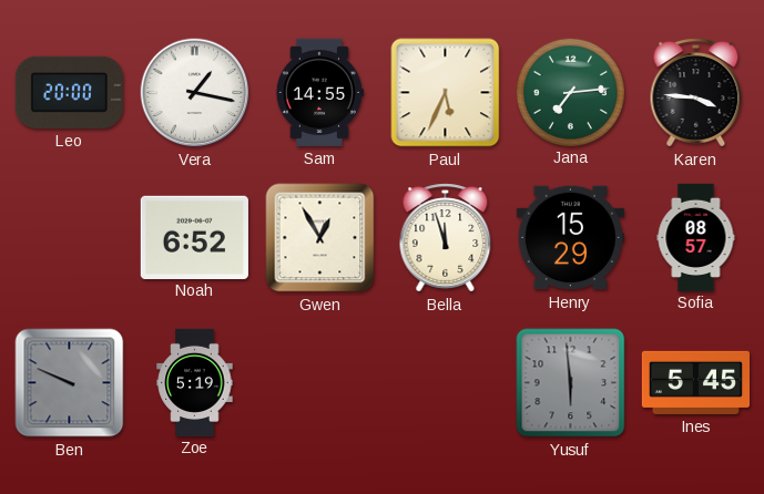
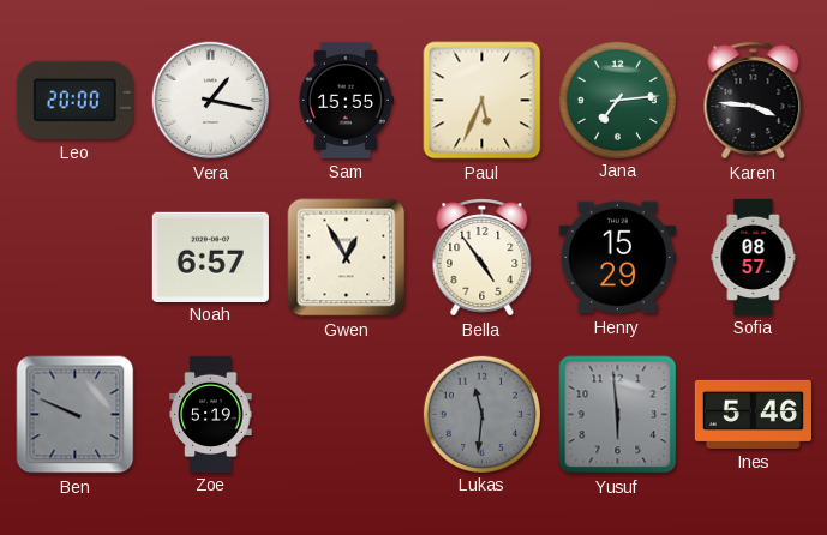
Sam: 14:55 -> 15:55 (346, 100)
Noah: 6:52 -> 6:57 (210, 257)
Bella: 11:57 -> 4:54 (483, 258)
Lukas: none -> 11:31 (481, 414)
Ines: 5:45 -> 5:46 (753, 414)
